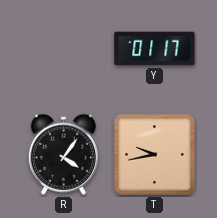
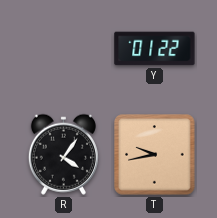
Y: 01:17 -> 01:22 (155, 49)
